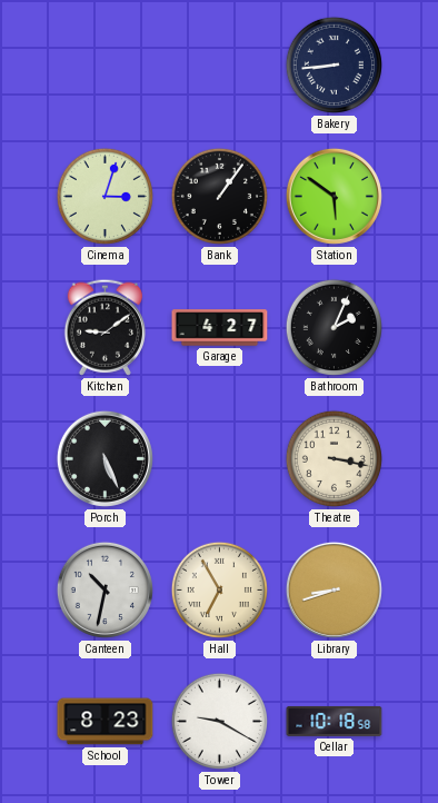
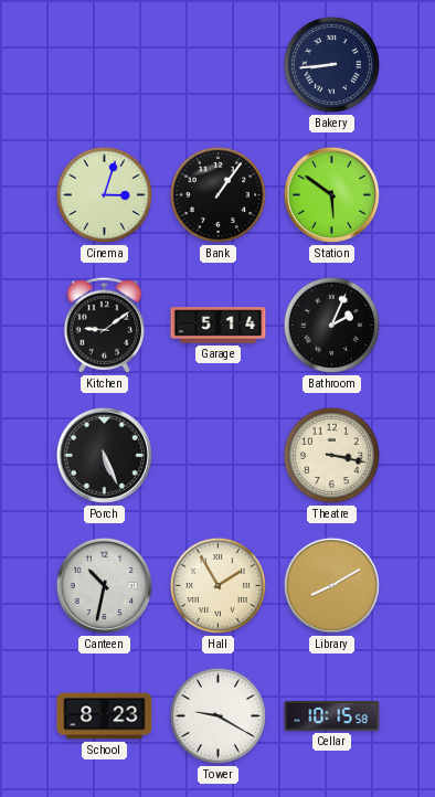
Garage: 4:27 -> 5:14 (219, 326)
Hall: 6:55 -> 1:55 (217, 585)
Library: 8:42 -> 8:10 (331, 585)
Cellar: 10:18 -> 10:15 (332, 715)
